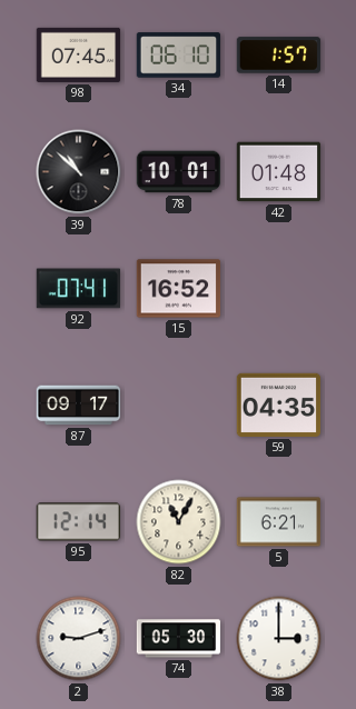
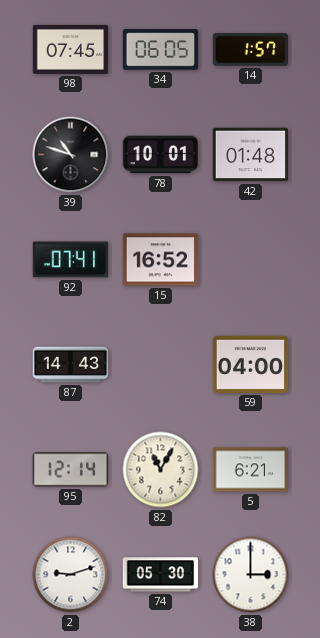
34: 06:10 -> 06:05 (161, 50)
39: 10:52 -> 10:48 (71, 155)
87: 09:17 -> 14:43 (71, 365)
59: 04:35 -> 04:00 (251, 364)
